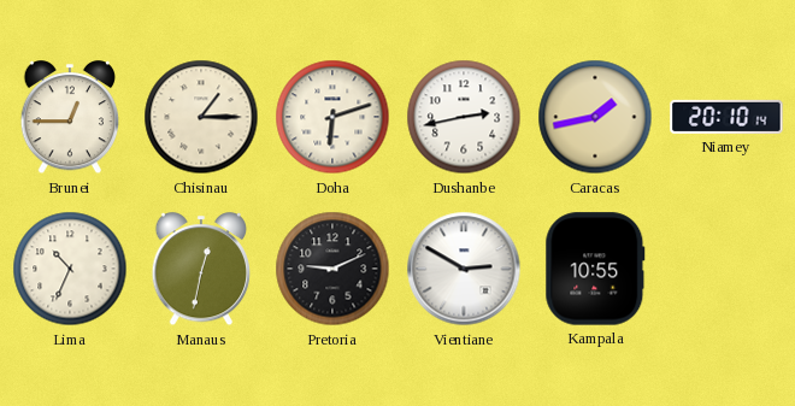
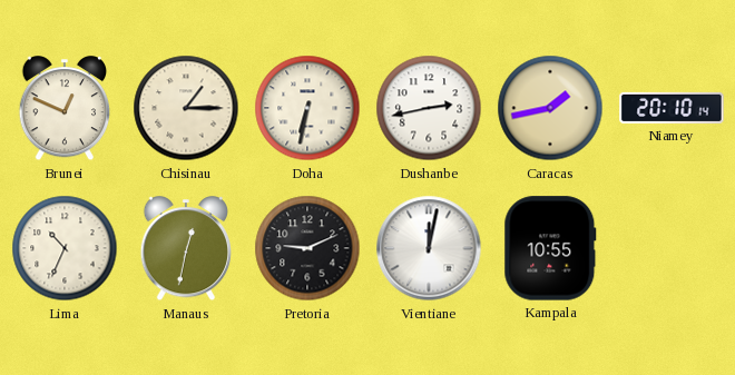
Brunei: 12:45 -> 12:49 (65, 109)
Doha: 6:12 -> 6:32 (307, 108)
Vientiane: 2:50 -> 12:02 (429, 248)
